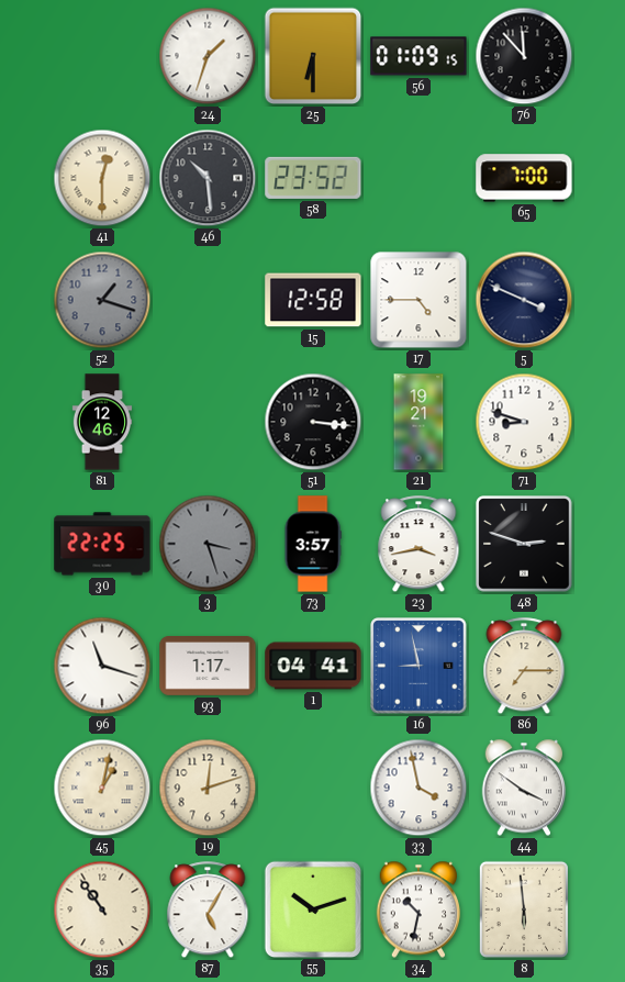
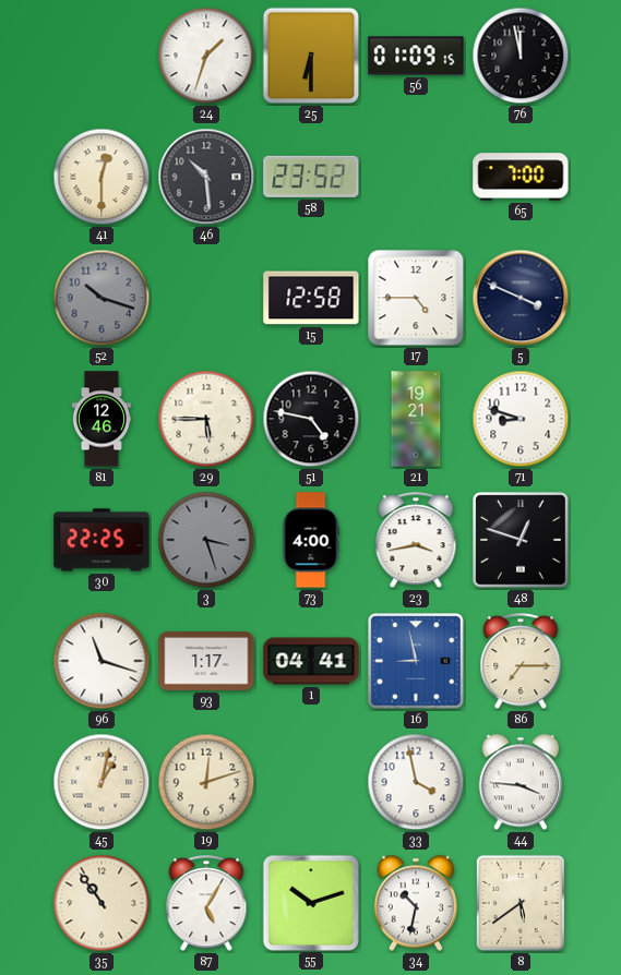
76: 11:53 -> 11:58 (521, 56)
52: 1:18 -> 10:18 (101, 298)
29: none -> 5:45 (206, 419)
51: 3:16 -> 4:47 (311, 419)
73: 3:57 -> 4:00 (311, 540)
48: 2:48 -> 12:48 (521, 540)
44: 3:51 -> 3:46 (521, 782)
8: 5:59 -> 5:39 (521, 903)
